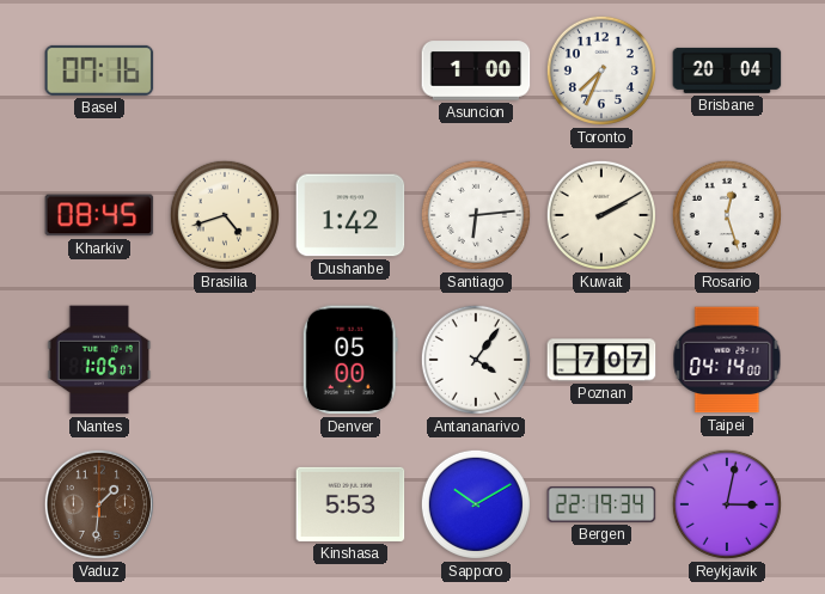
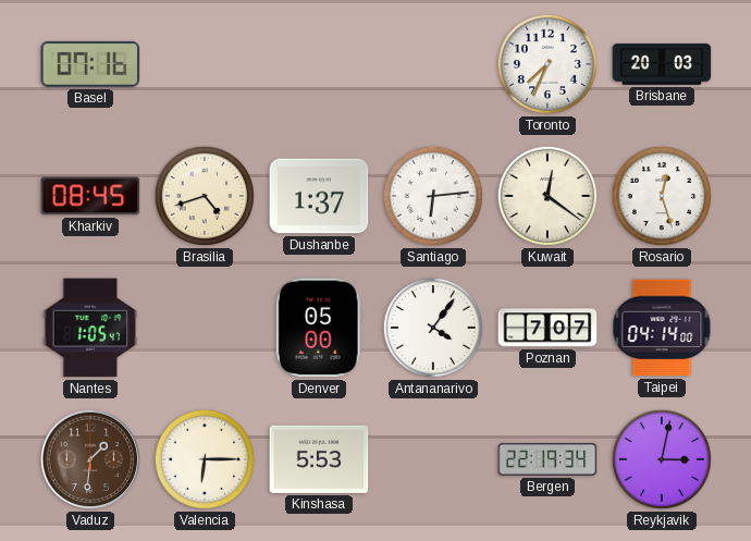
Asuncion: 1:00 -> none (476, 71)
Brisbane: 20:04 -> 20:03 (662, 64)
Dushanbe: 1:42 -> 1:37 (319, 196)
Kuwait: 2:10 -> 12:21 (547, 196)
Nantes: 1:05:07 -> 1:05:47 (90, 328)
Valencia: none -> 6:15 (205, 459)
Sapporo: 10:10 -> none (476, 504)
